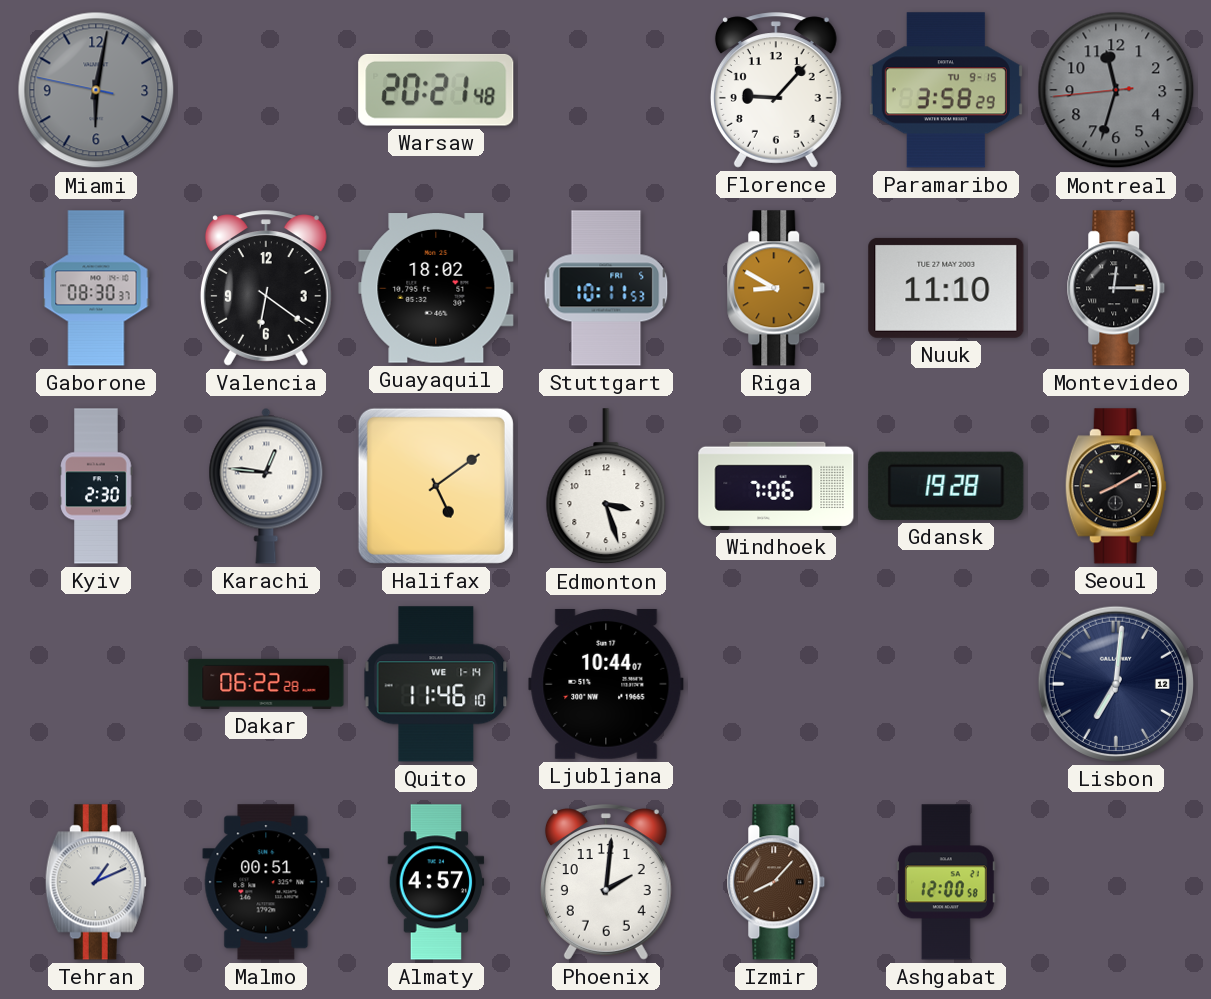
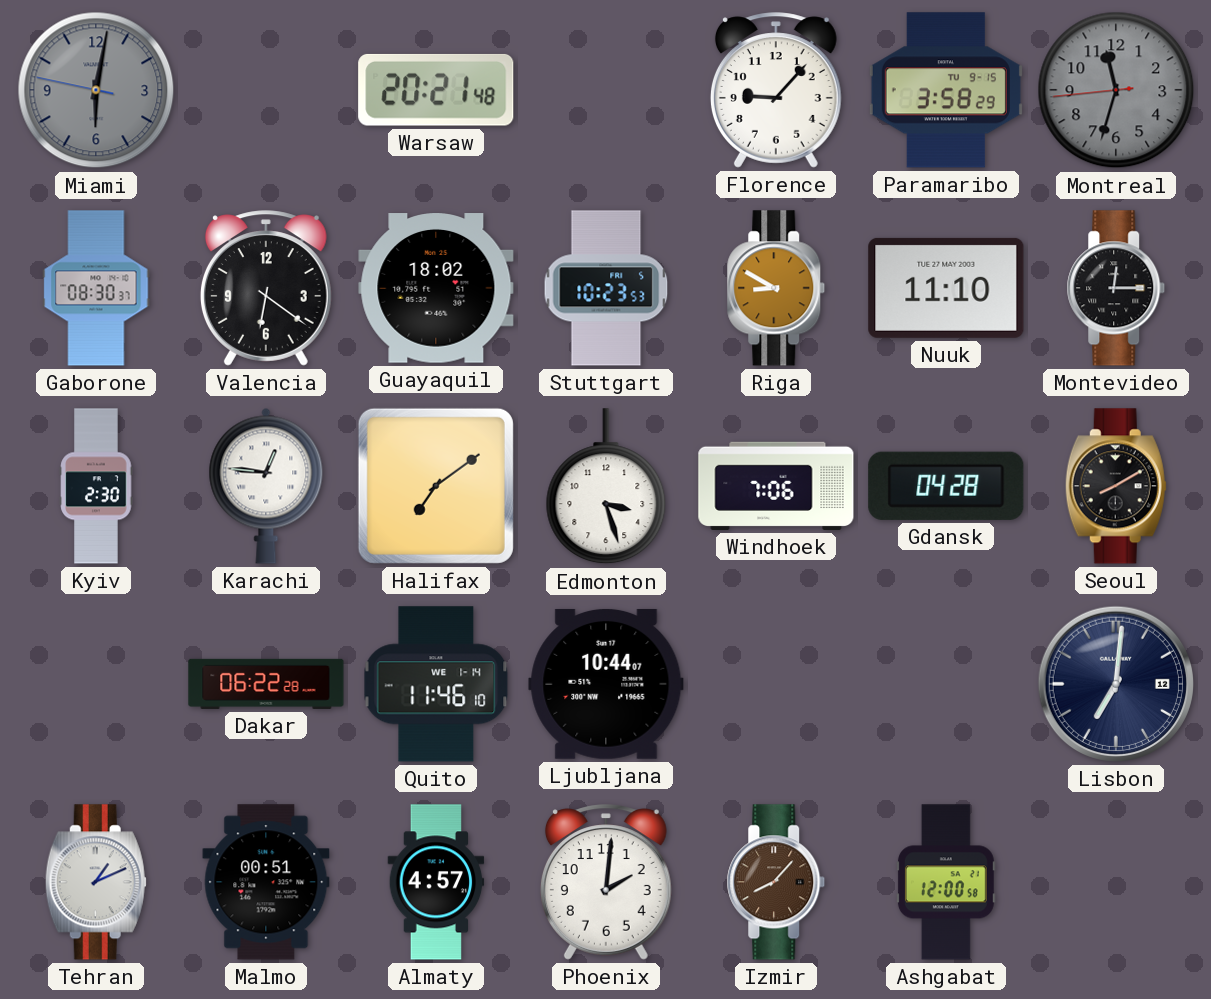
Stuttgart: 10:11 -> 10:23 (606, 288)
Halifax: 5:09 -> 7:09 (436, 486)
Gdansk: 19:28 -> 04:28 (946, 486)
